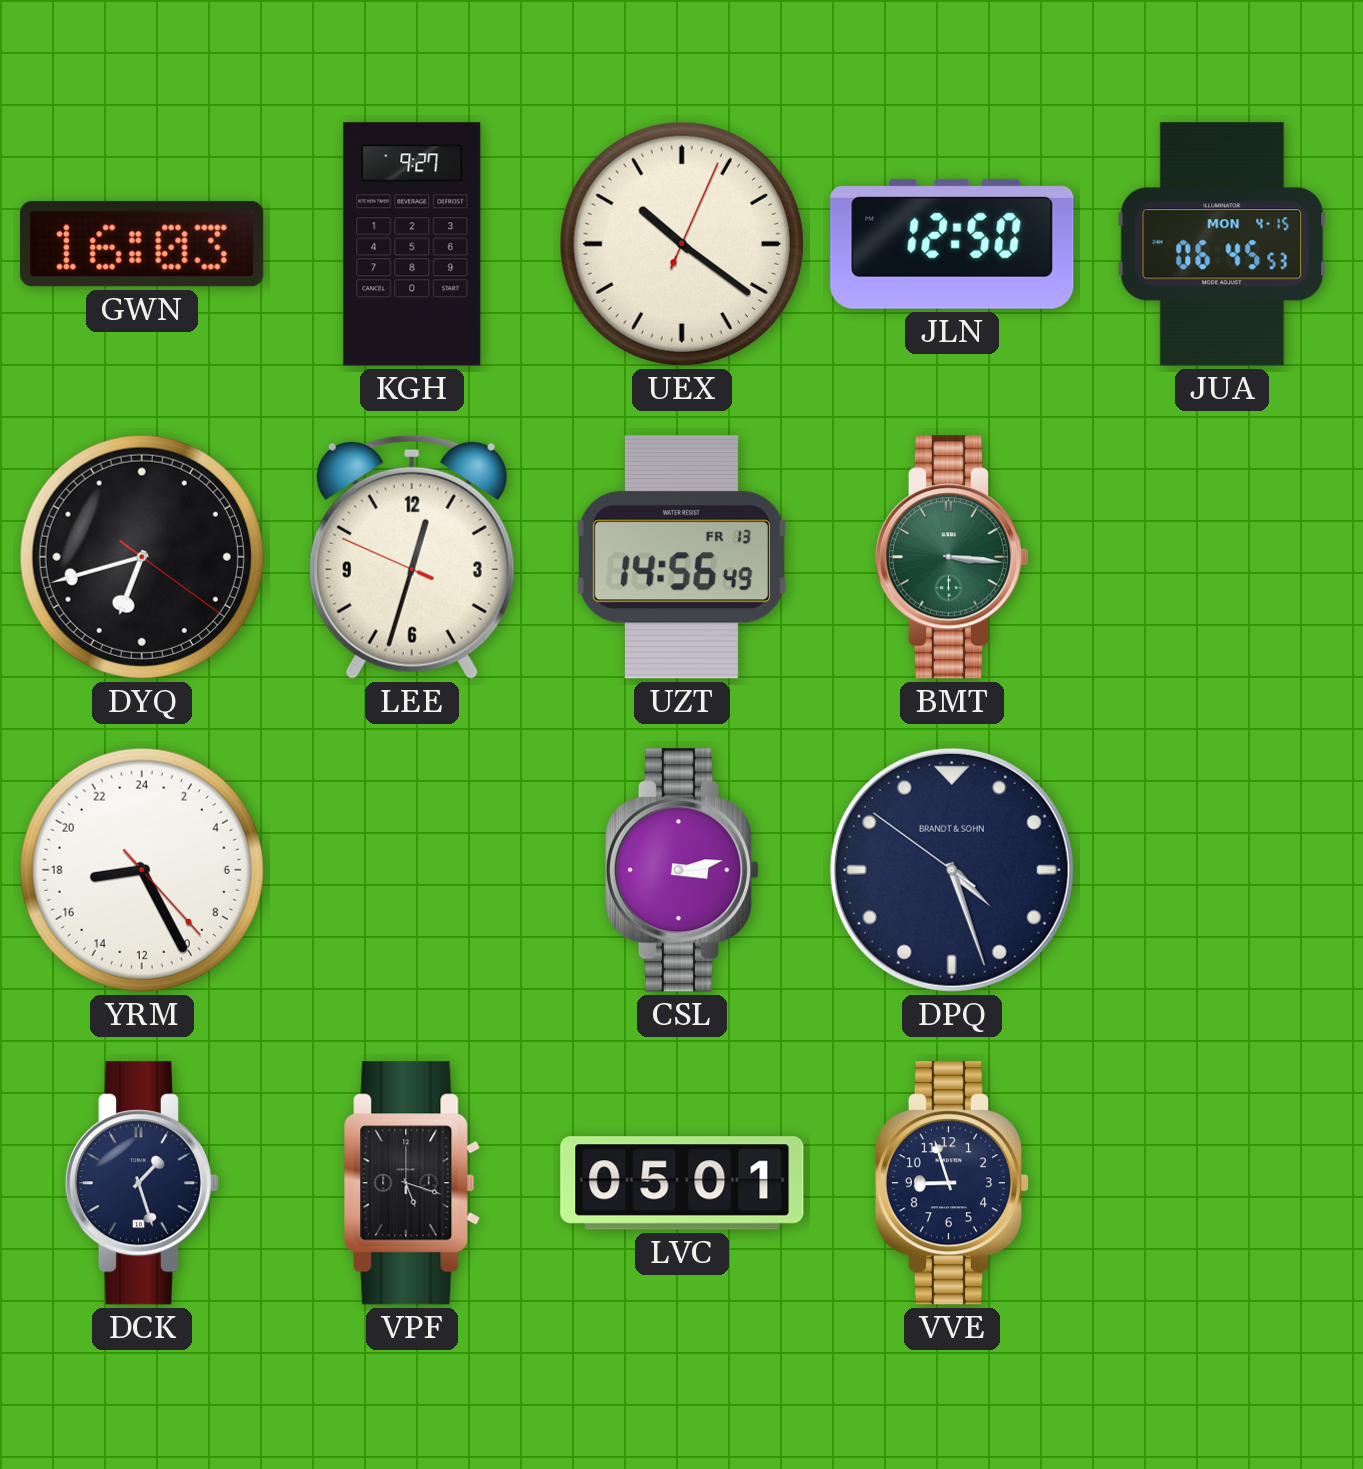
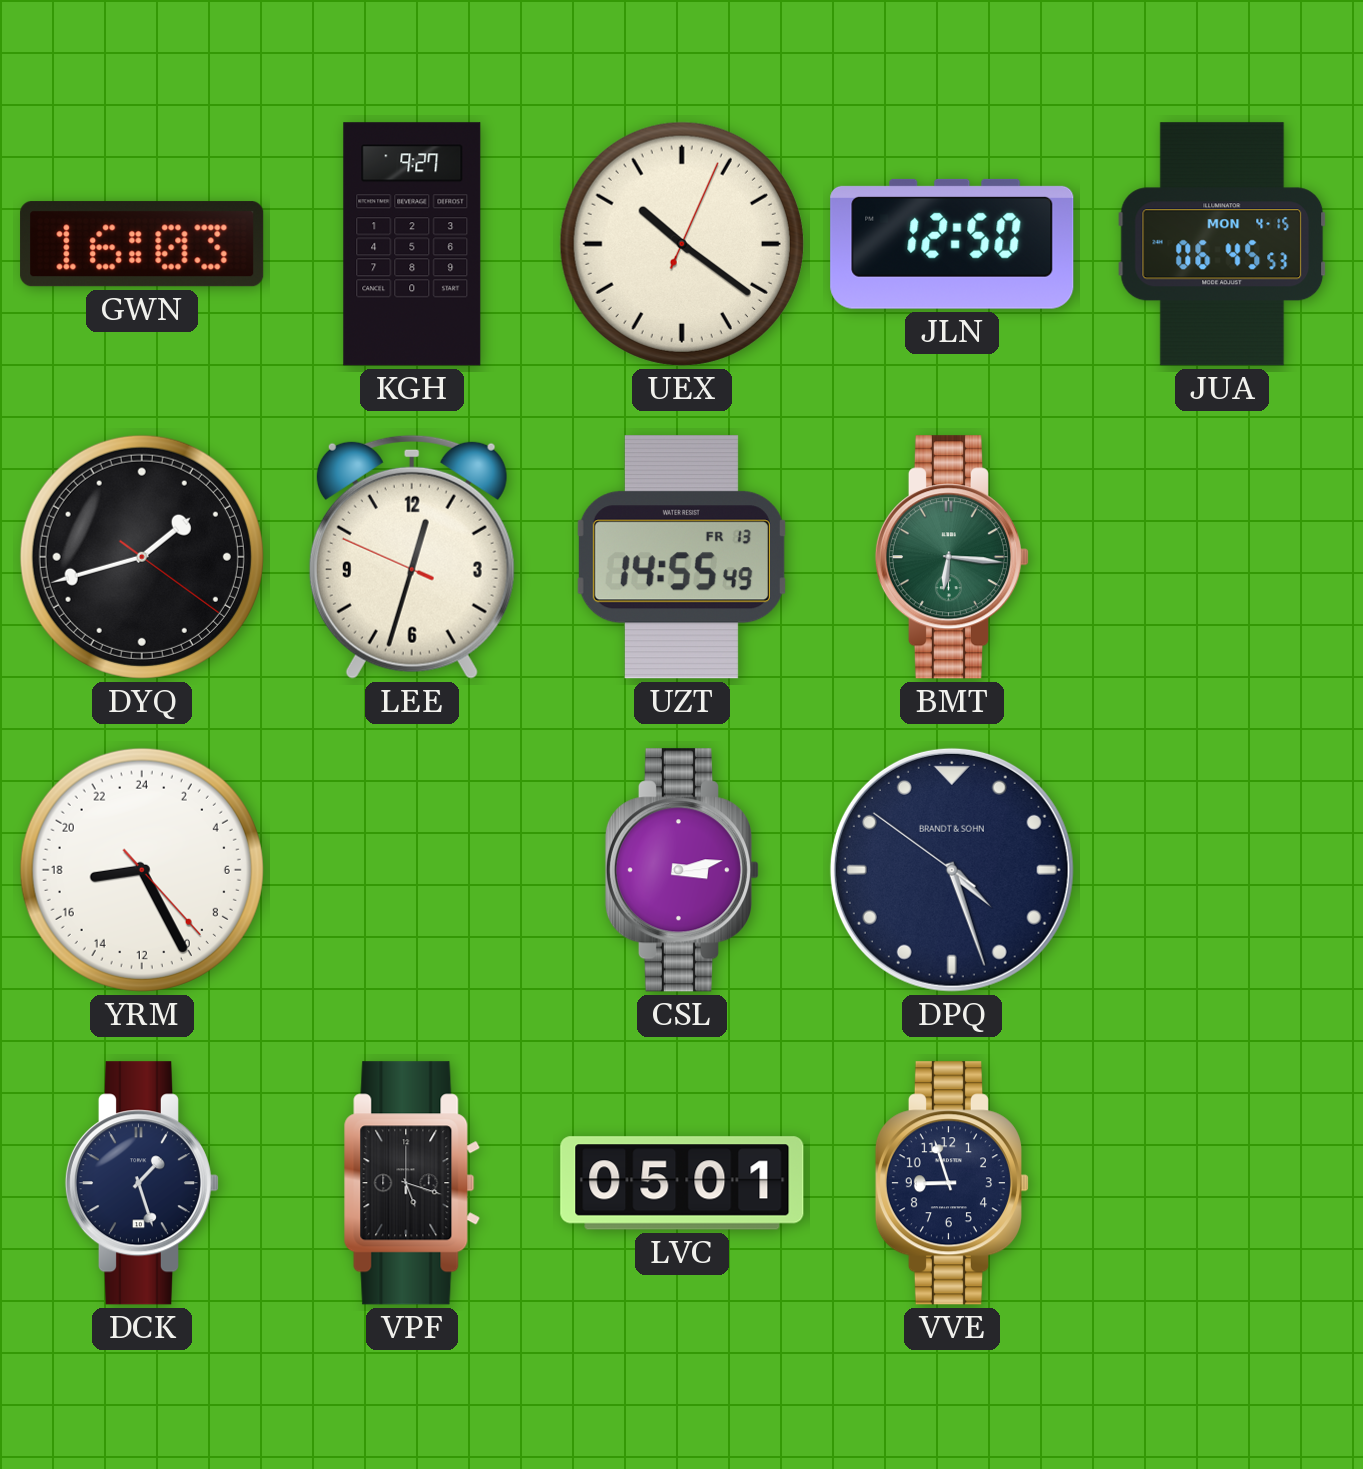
DYQ: 6:42 -> 1:42 (142, 557)
UZT: 14:56 -> 14:55 (682, 557)
BMT: 3:16 -> 6:16 (952, 557)
